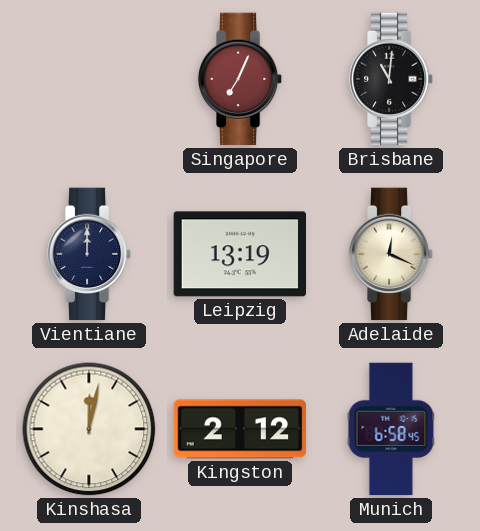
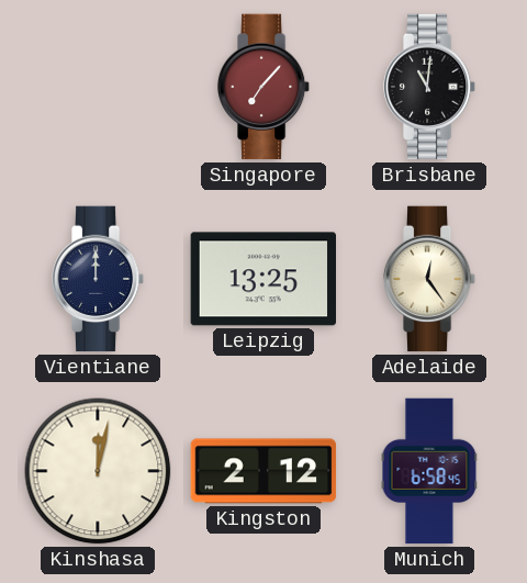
Singapore: 7:04 -> 7:07 (263, 87)
Leipzig: 13:19 -> 13:25 (262, 279)
Adelaide: 12:19 -> 12:24 (429, 279)
